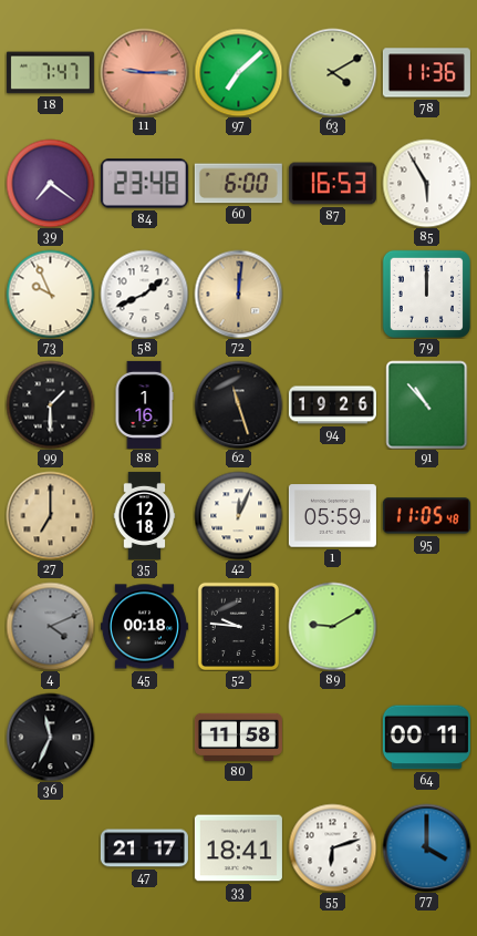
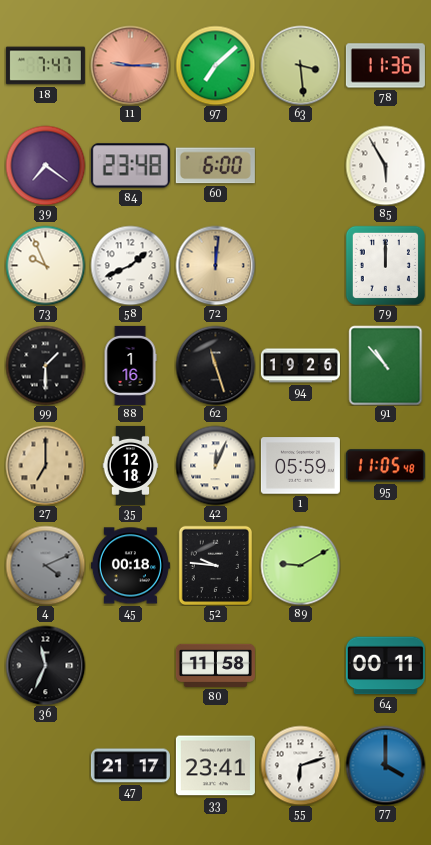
63: 4:10 -> 3:29 (300, 65)
87: 16:53 -> none (332, 184)
33: 18:41 -> 23:41 (215, 766)
